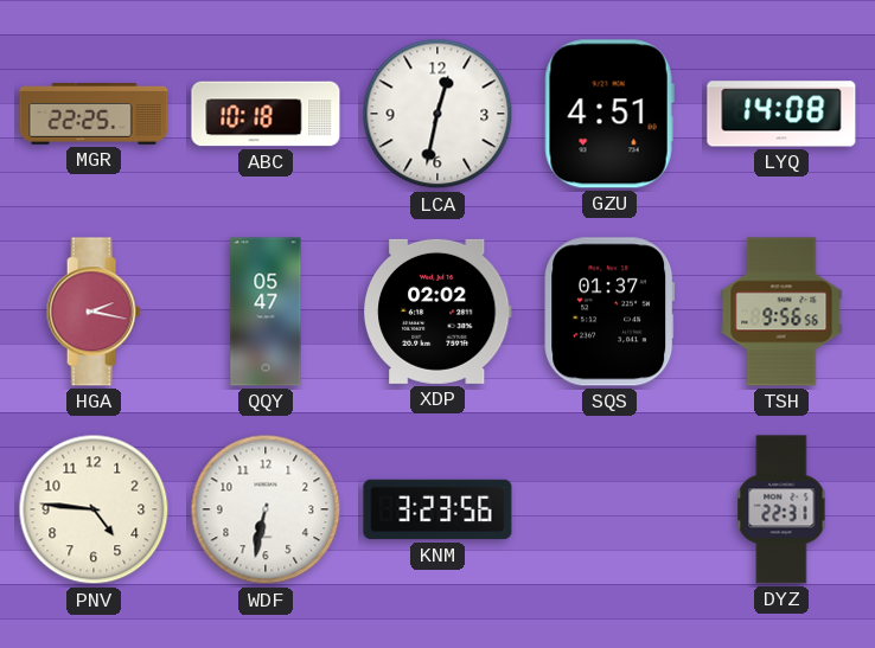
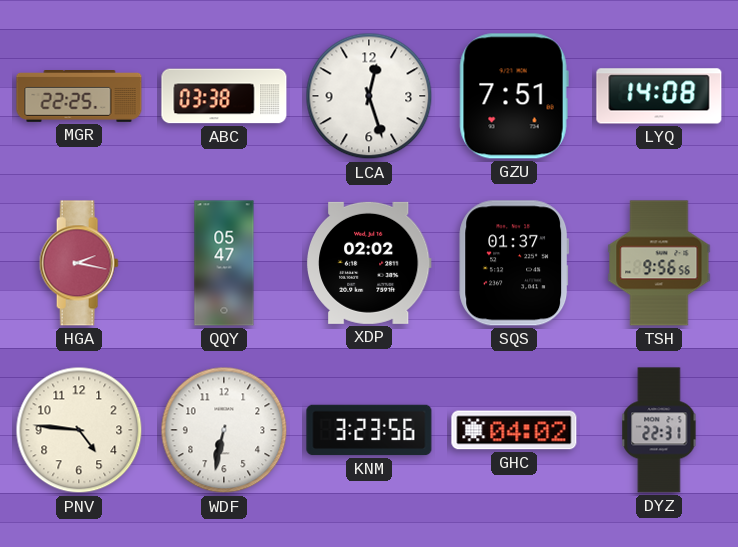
ABC: 10:18 -> 03:38 (224, 96)
LCA: 12:32 -> 12:27 (369, 96)
GZU: 4:51 -> 7:51 (514, 96)
GHC: none -> 04:02 (514, 430)
